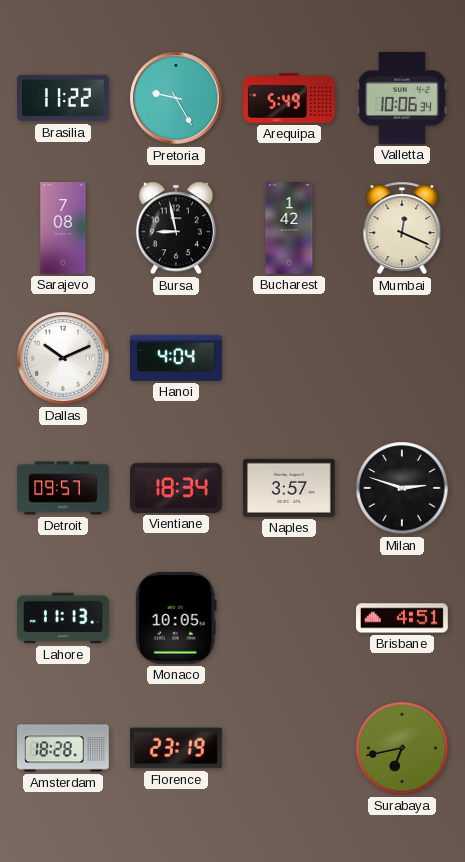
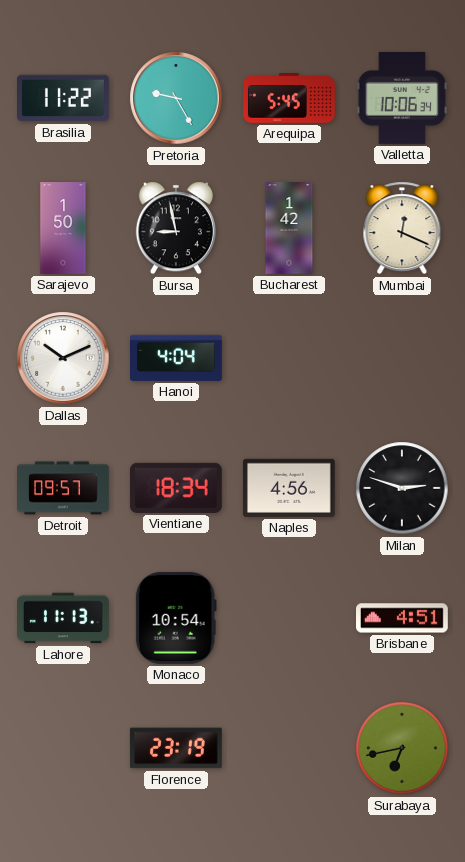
Arequipa: 5:49 -> 5:45 (289, 98)
Sarajevo: 7:08 -> 1:50 (63, 228)
Naples: 3:57 -> 4:56 (289, 488)
Monaco: 10:05 -> 10:54 (176, 618)
Amsterdam: 18:28 -> none (64, 748)
